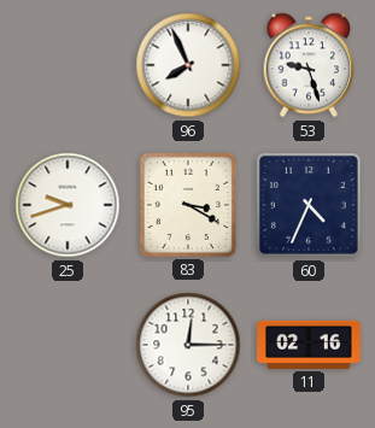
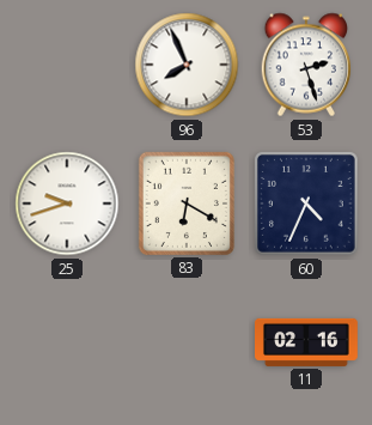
53: 9:27 -> 2:27 (306, 65)
83: 3:20 -> 6:20 (187, 204)
95: 12:15 -> none (188, 345)
